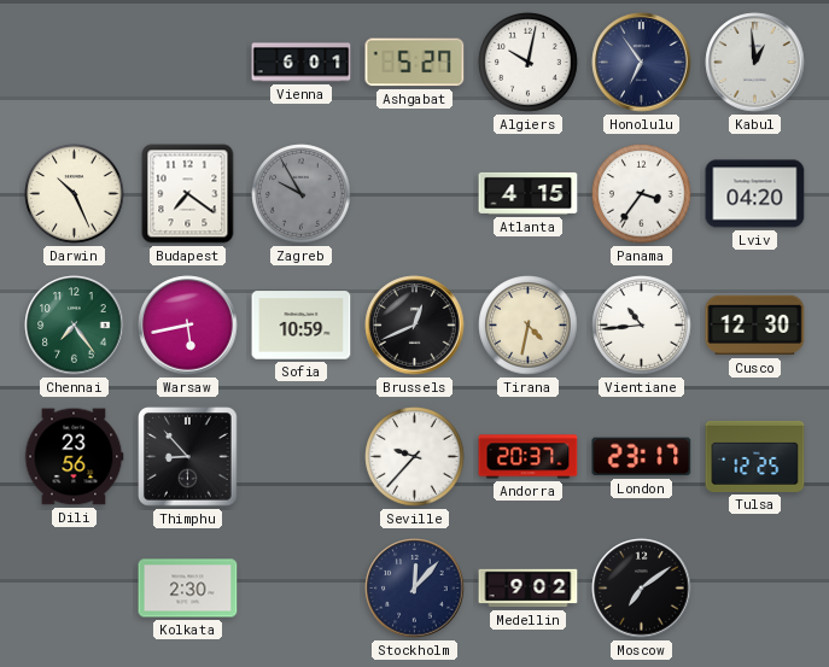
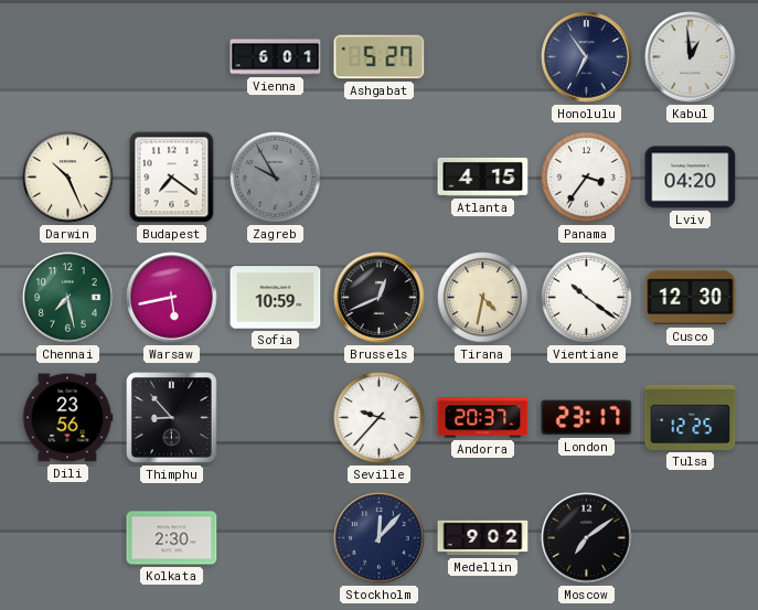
Algiers: 10:02 -> none (529, 63)
Chennai: 7:24 -> 7:28 (68, 298)
Vientiane: 10:44 -> 10:21 (587, 298)
